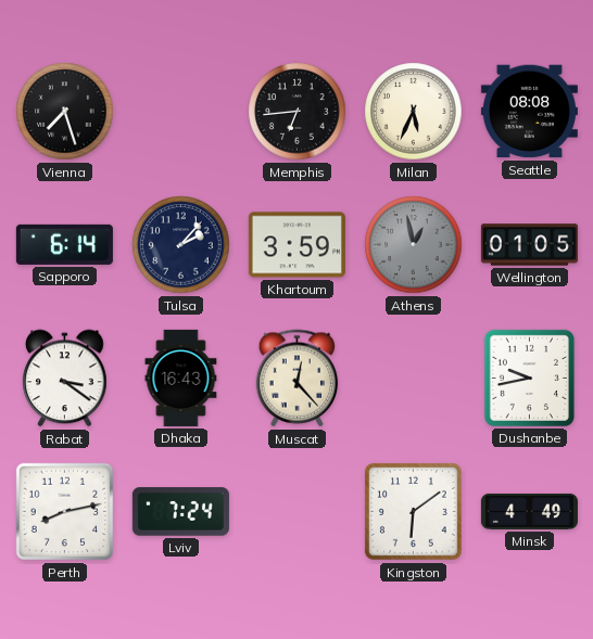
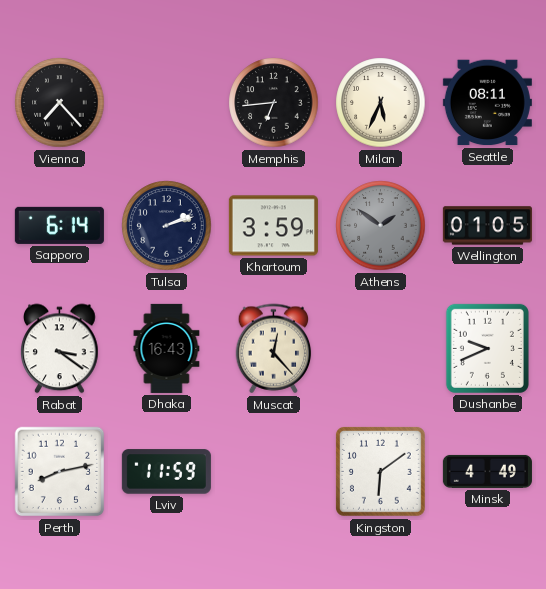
Vienna: 7:27 -> 7:23 (60, 103)
Seattle: 08:08 -> 08:11 (487, 103)
Tulsa: 2:07 -> 2:12 (167, 226)
Athens: 12:58 -> 1:51 (381, 226)
Dushanbe: 9:43 -> 9:41 (487, 348)
Lviv: 7:24 -> 11:59 (166, 472)
